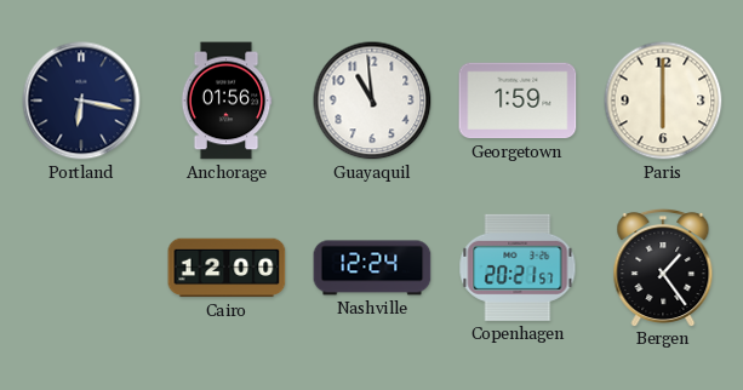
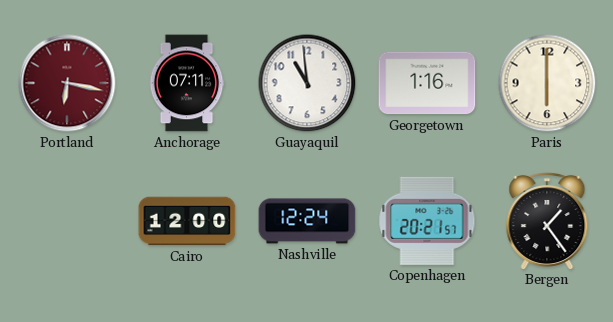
Portland dial: navy -> burgundy (67, 83)
Anchorage: 01:56 -> 07:11 (187, 83)
Georgetown: 1:59 -> 1:16 (427, 83)
